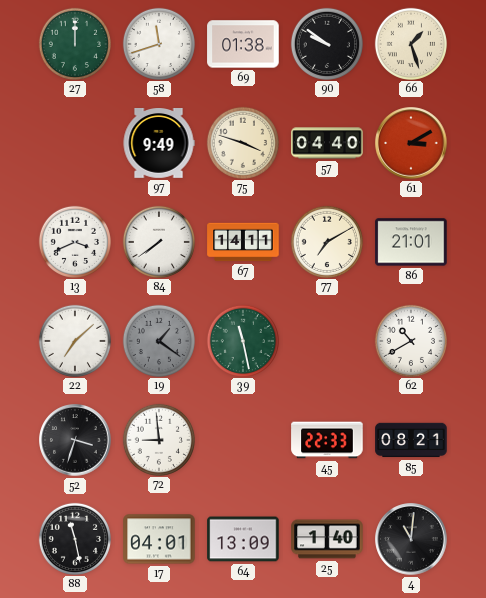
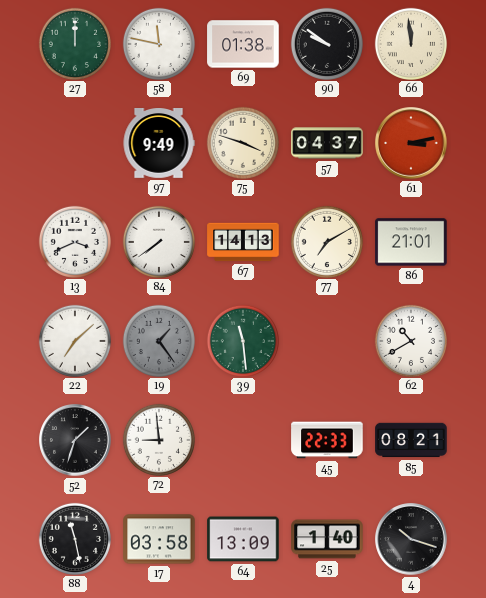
58: 11:42 -> 11:47 (158, 43)
66: 1:27 -> 11:59 (410, 43)
57: 04:40 -> 04:37 (327, 143)
61: 3:10 -> 3:13 (411, 143)
67: 14:11 -> 14:13 (243, 242)
19: 1:21 -> 1:24 (158, 340)
39: 11:28 -> 11:29 (242, 340)
52: 3:33 -> 1:33 (75, 440)
17: 04:01 -> 03:58 (159, 539)
4: 11:01 -> 10:18 (411, 539)
